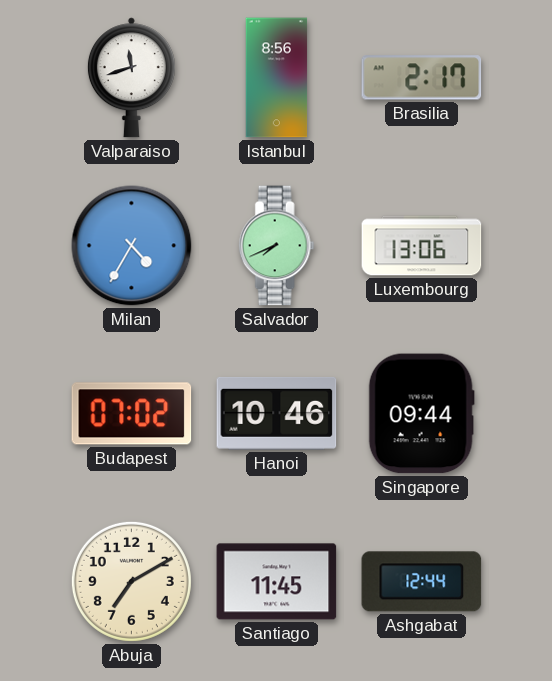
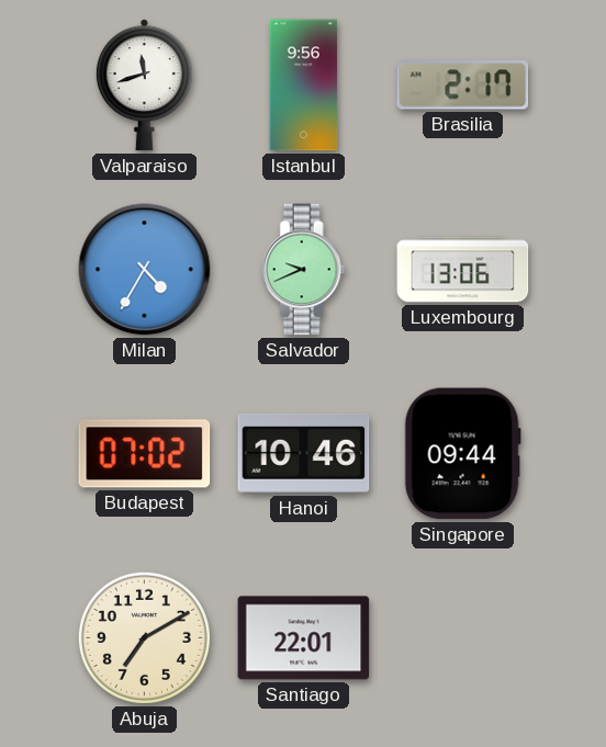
Istanbul: 8:56 -> 9:56 (304, 86)
Salvador: 7:41 -> 9:41 (303, 270)
Santiago: 11:45 -> 22:01 (304, 638)
Ashgabat: 12:44 -> none (422, 582)
